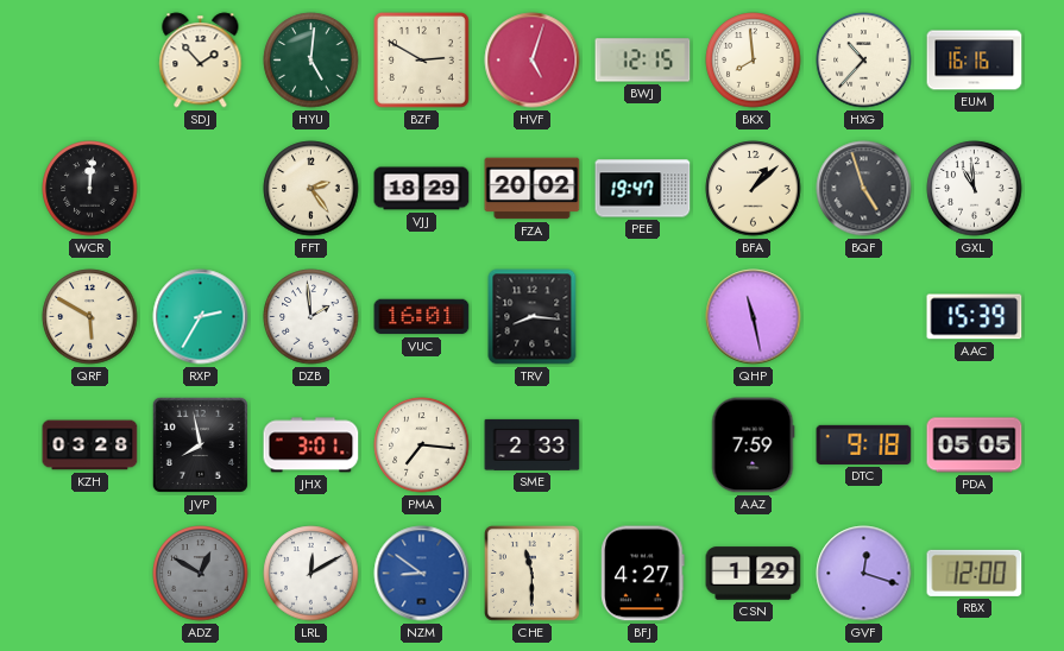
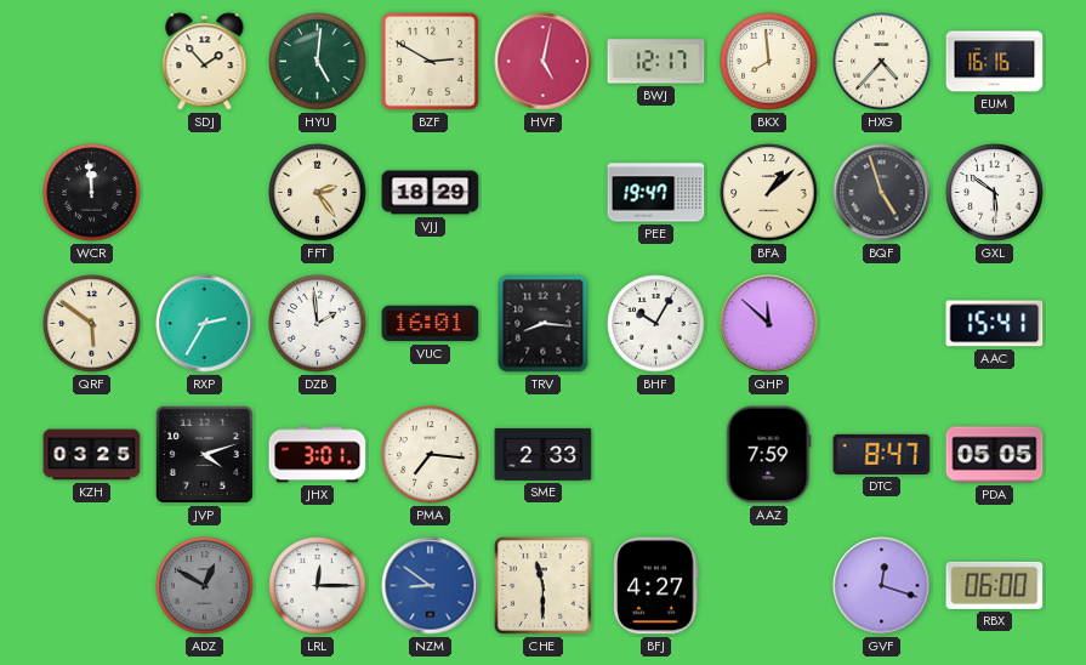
HVF: 5:03 -> 5:02 (544, 62)
BWJ: 12:15 -> 12:17 (656, 62)
HXG: 10:37 -> 4:37 (882, 62)
WCR: 12:01 -> 11:59 (92, 193)
FZA: 20:02 -> none (533, 189)
GXL: 10:59 -> 5:51 (995, 193)
QRF: 5:50 -> 5:51 (92, 324)
BHF: none -> 10:05 (656, 324)
QHP: 11:28 -> 11:52 (769, 324)
AAC: 15:39 -> 15:41 (995, 324)
KZH: 03:28 -> 03:25 (92, 455)
JVP: 7:58 -> 4:12 (204, 454)
DTC: 9:18 -> 8:47 (882, 454)
LRL: 12:10 -> 12:15 (318, 586)
CSN: 1:29 -> none (754, 574)
RBX: 12:00 -> 06:00 (995, 585)
